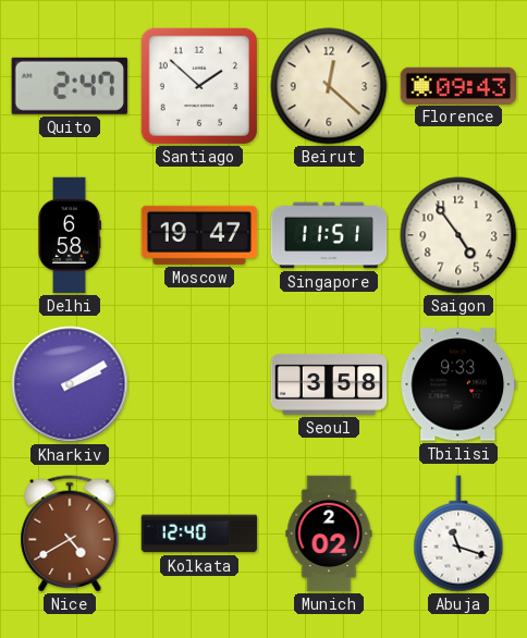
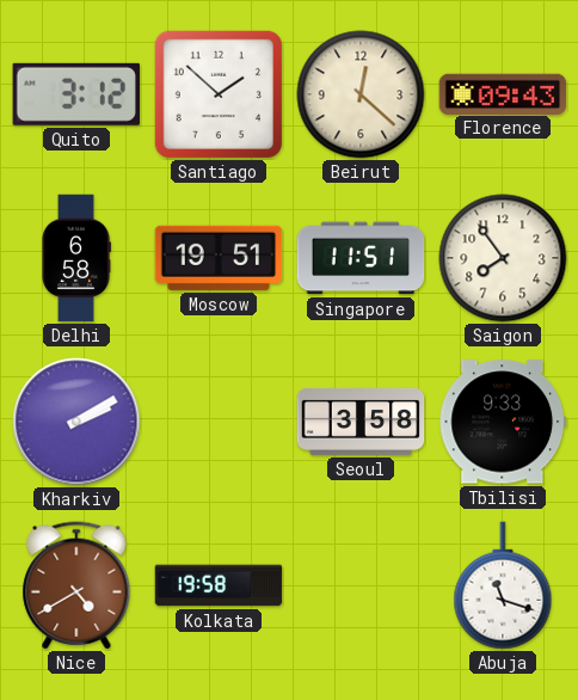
Quito: 2:47 -> 3:12 (76, 94)
Moscow: 19:47 -> 19:51 (219, 258)
Saigon: 4:54 -> 7:54 (503, 258)
Kolkata: 12:40 -> 19:58 (219, 585)
Munich: 2:02 -> none (329, 533)
